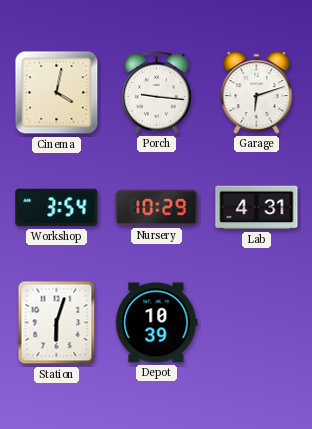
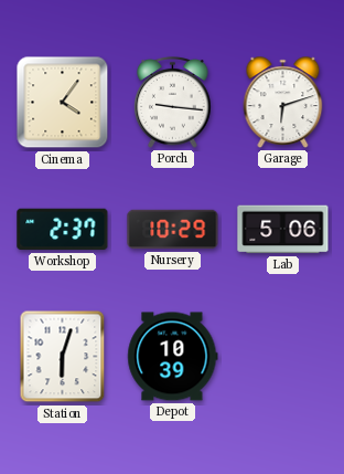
Cinema: 4:02 -> 4:06 (63, 103)
Workshop: 3:54 -> 2:37 (63, 230)
Lab: 4:31 -> 5:06 (283, 230)
